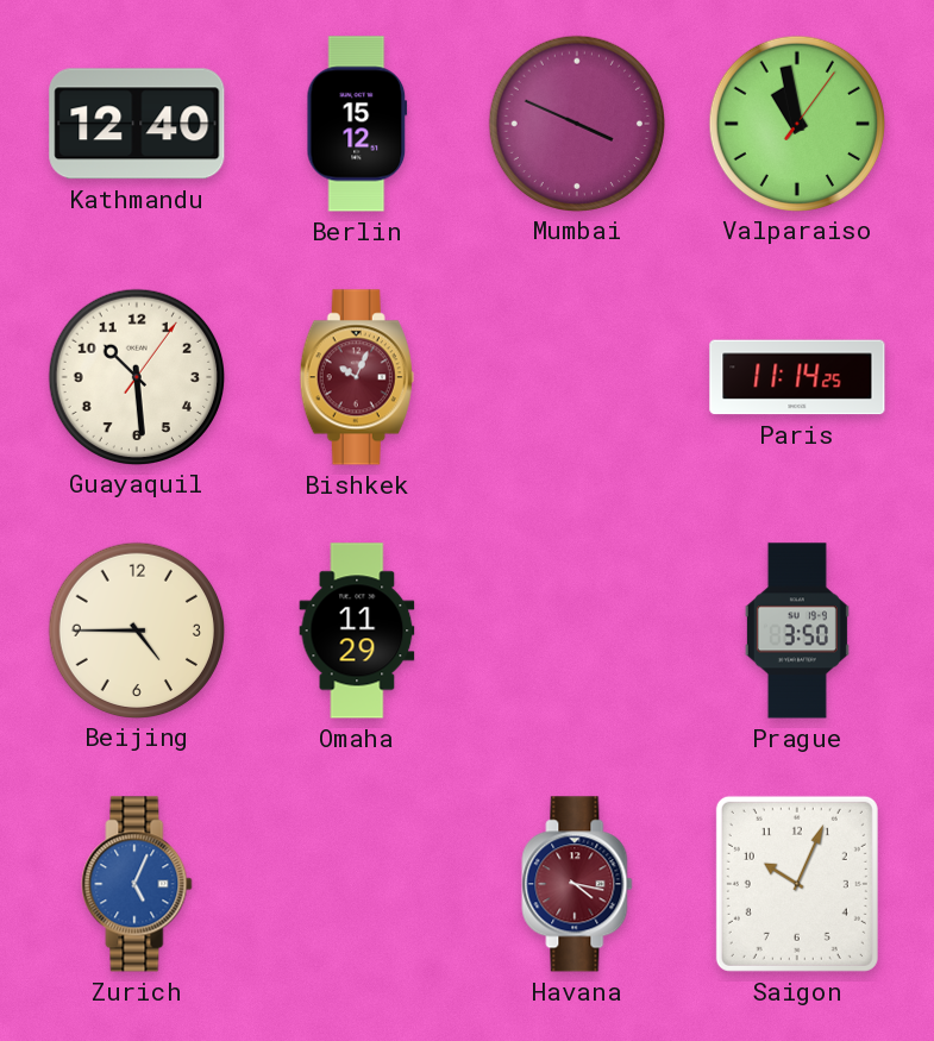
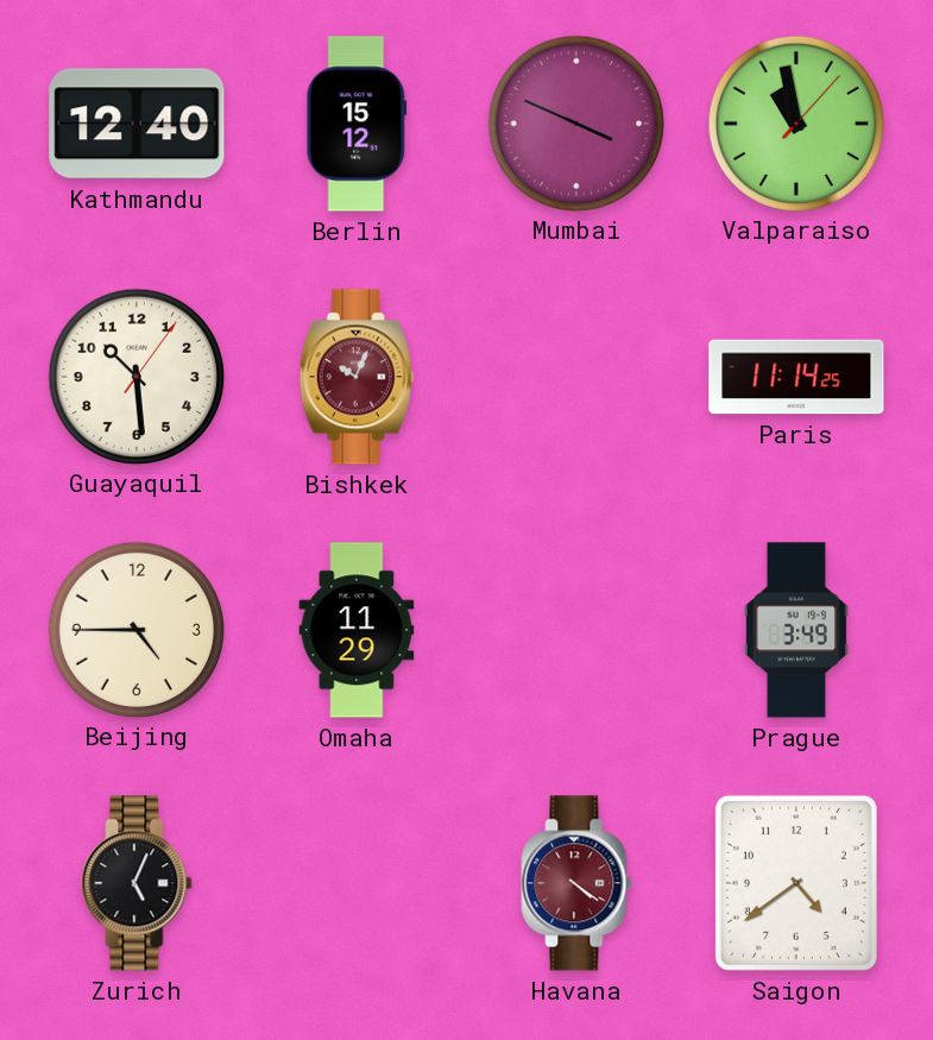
Valparaiso: 10:58:06 -> 10:58:07 (795, 122)
Prague: 3:50 -> 3:49 (796, 630)
Zurich dial: blue -> black (137, 883)
Havana: 4:17 -> 4:21 (576, 883)
Saigon: 10:04 -> 4:39 (796, 883)
